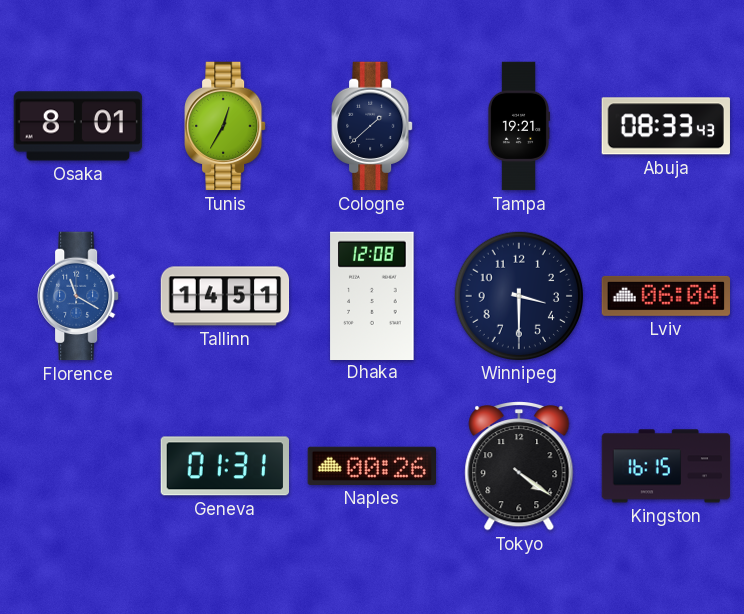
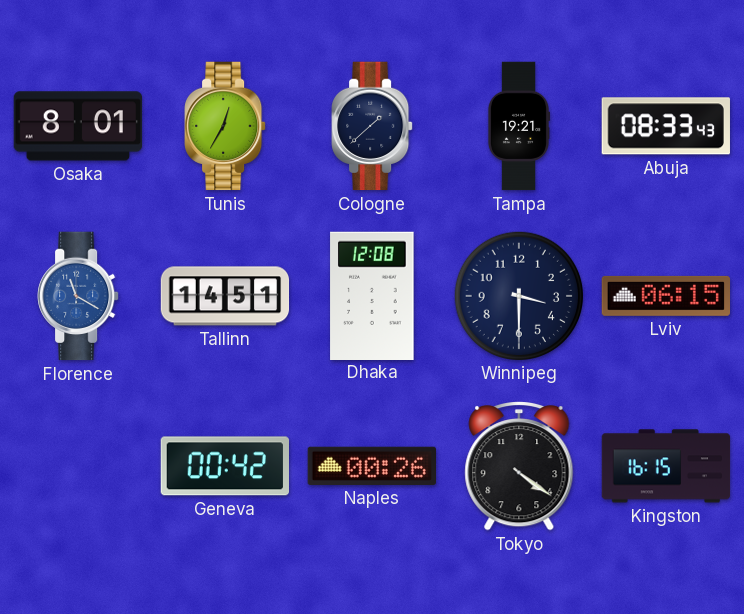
Lviv: 06:04 -> 06:15 (665, 296)
Geneva: 01:31 -> 00:42 (224, 466)
